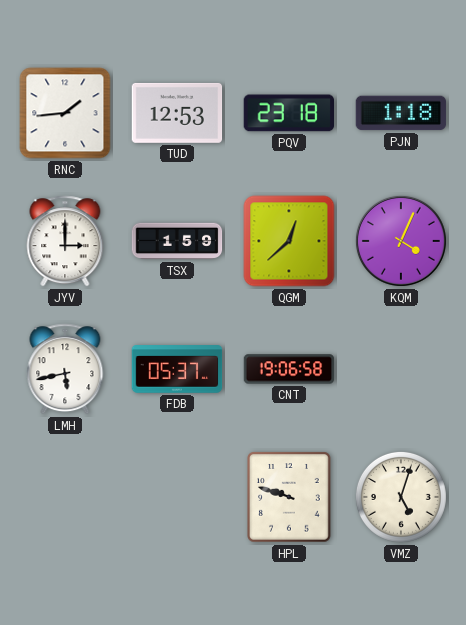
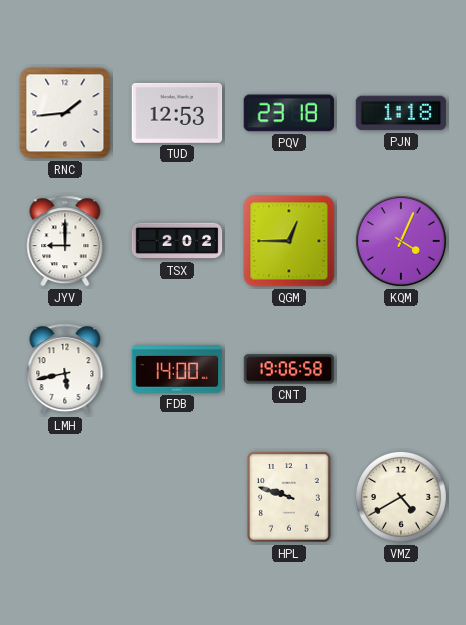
JYV: 3:00 -> 9:00 (65, 241)
TSX: 1:59 -> 2:02 (177, 241)
QGM: 12:38 -> 12:45 (289, 241)
FDB: 05:37 -> 14:00 (177, 369)
VMZ: 5:03 -> 4:40 (401, 497)
